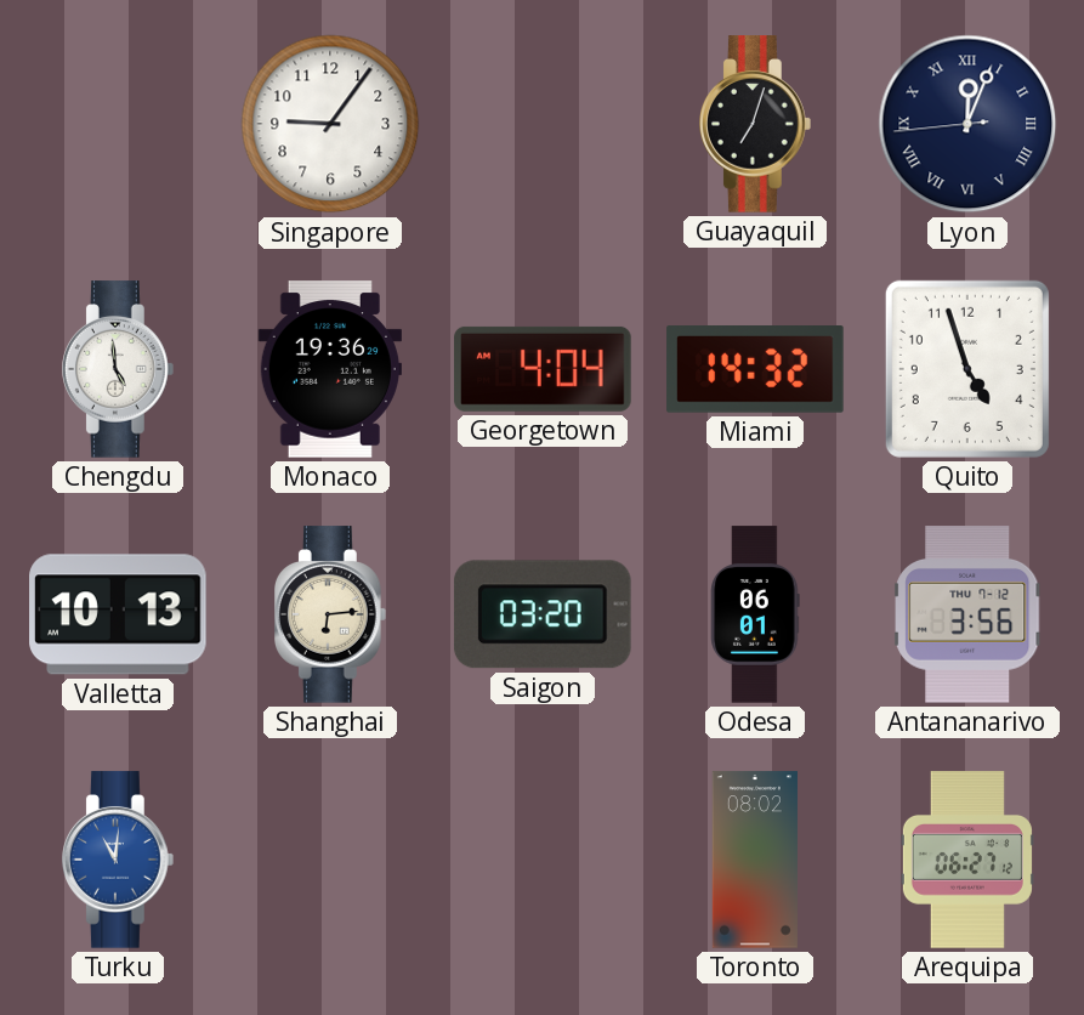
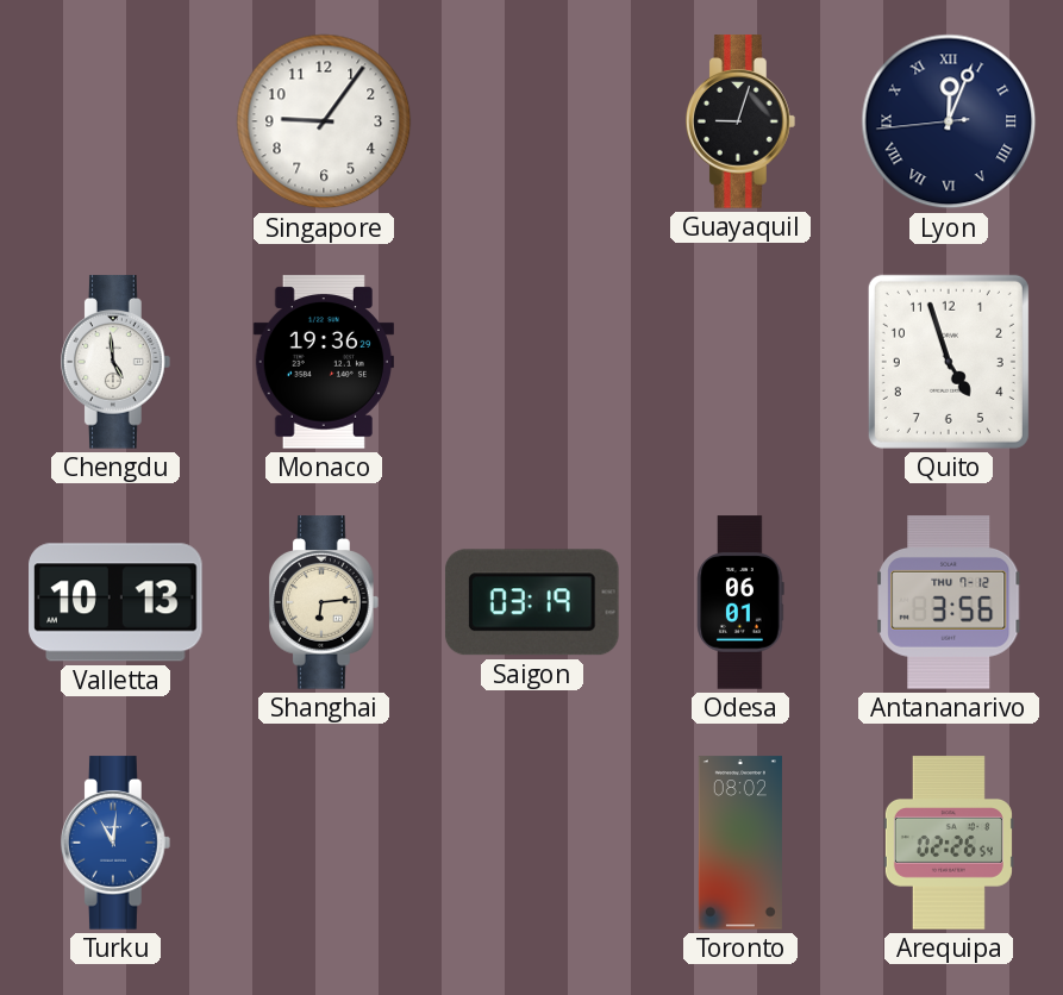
Guayaquil: 7:03 -> 9:03 (742, 121)
Georgetown: 4:04 -> none (543, 369)
Miami: 14:32 -> none (755, 370)
Saigon: 03:20 -> 03:19 (532, 602)
Arequipa: 06:27 -> 02:26 (949, 843)
